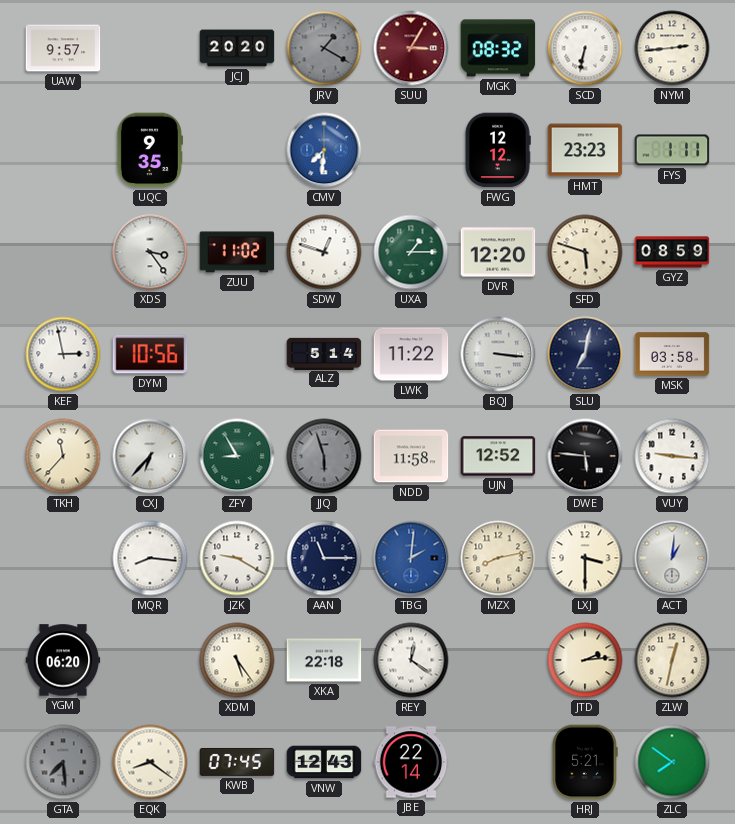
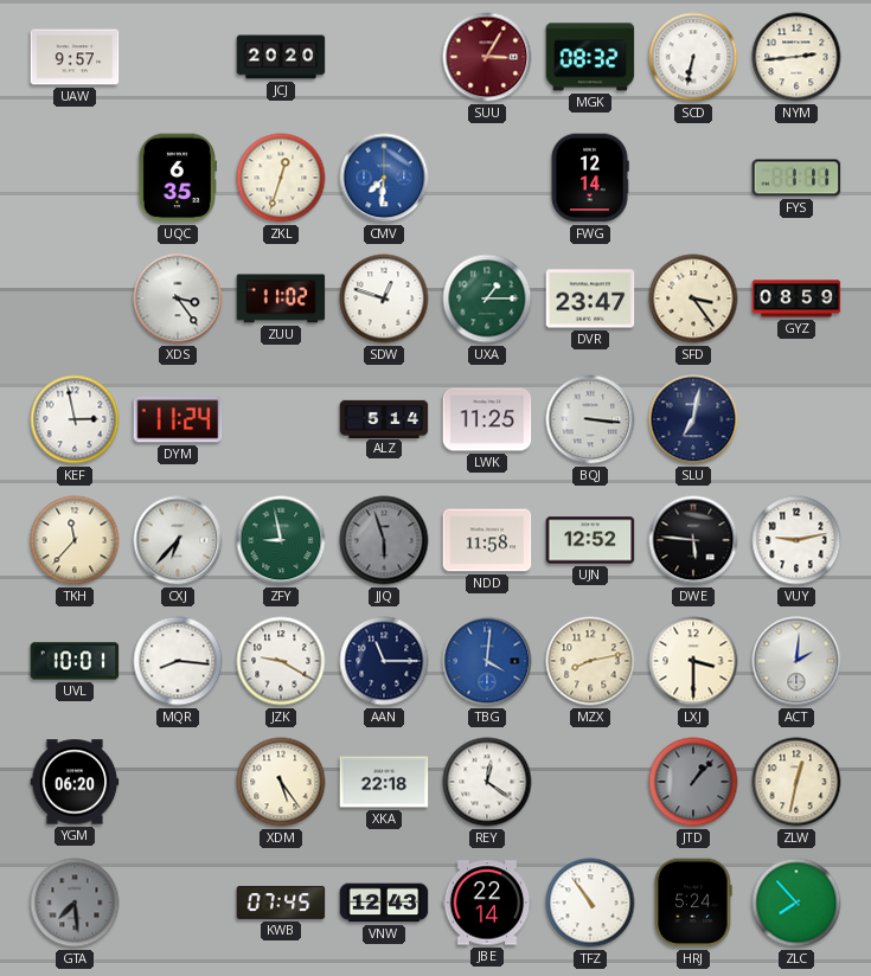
JRV: 1:20 -> none (324, 48)
UQC: 9:35 -> 6:35 (177, 178)
ZKL: none -> 12:33 (281, 178)
FWG: 12:12 -> 12:14 (590, 178)
HMT: 23:23 -> none (585, 150)
DVR: 12:20 -> 23:47 (590, 298)
SFD: 5:48 -> 3:24 (693, 298)
DYM: 10:56 -> 11:24 (178, 419)
LWK: 11:22 -> 11:25 (487, 419)
MSK: 03:58 -> none (672, 354)
ZFY: 8:55 -> 8:58 (281, 540)
VUY: 9:16 -> 9:13 (796, 540)
UVL: none -> 10:01 (75, 661)
TBG: 2:01 -> 4:01 (487, 661)
ACT: 1:01 -> 2:01 (796, 661)
JTD: 2:14 -> 1:07 (693, 782)
JTD dial: cream -> grey (693, 782)
EQK: 8:21 -> none (150, 762)
TFZ: none -> 10:54 (590, 903)
HRJ: 5:21 -> 5:24 (693, 903)
ZLC: 7:51 -> 7:53 (796, 903)
